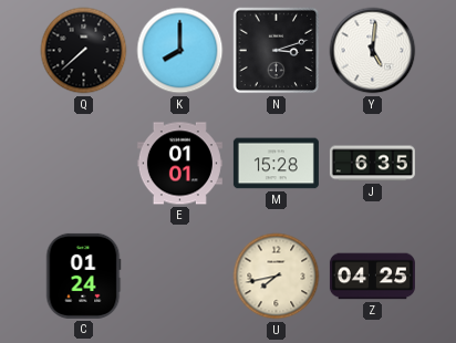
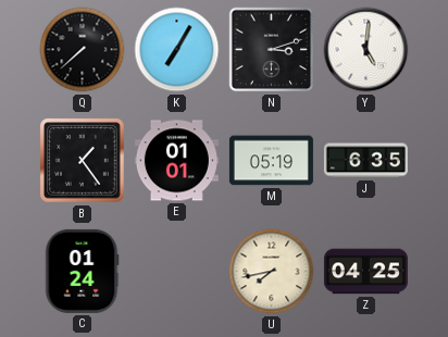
K: 8:00 -> 7:05 (177, 50)
B: none -> 1:24 (83, 161)
M: 15:28 -> 05:19 (271, 161)
